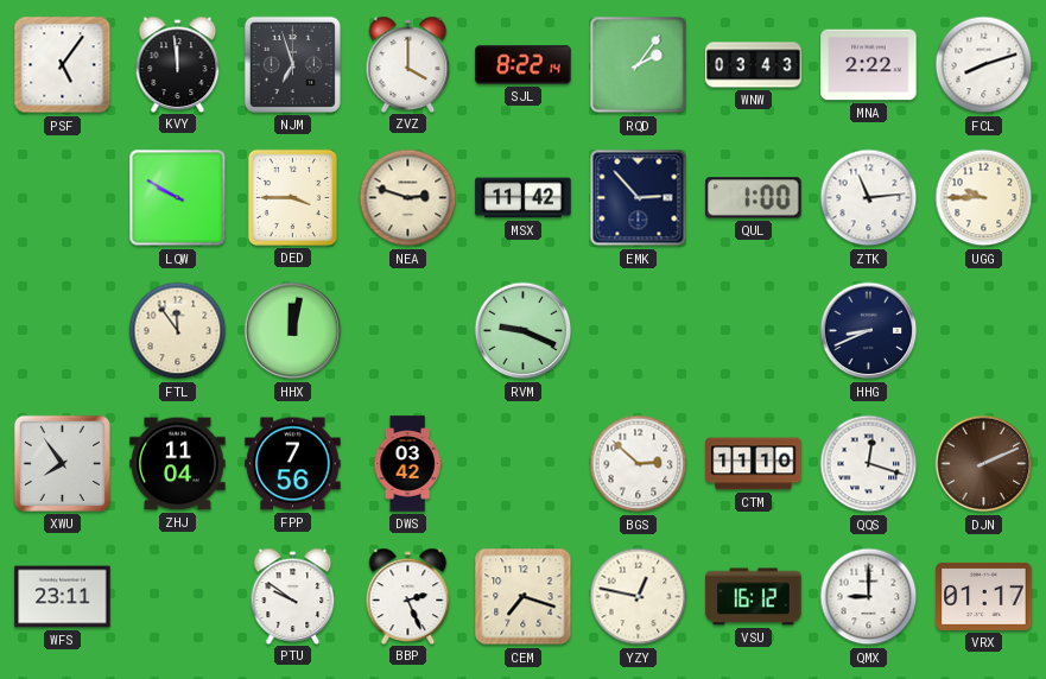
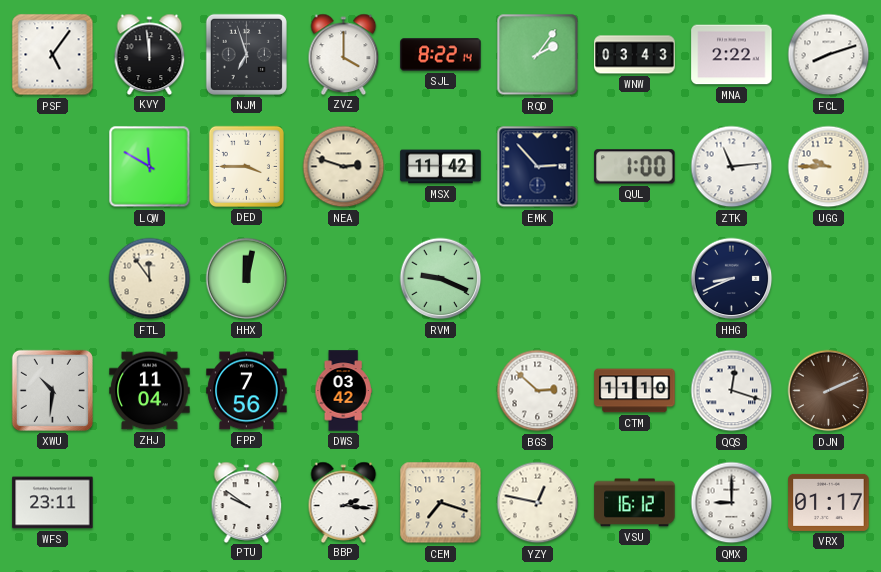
LQW: 9:50 -> 11:50 (150, 167)
XWU: 7:54 -> 10:31 (52, 390)
BBP: 2:26 -> 2:16 (344, 502)
